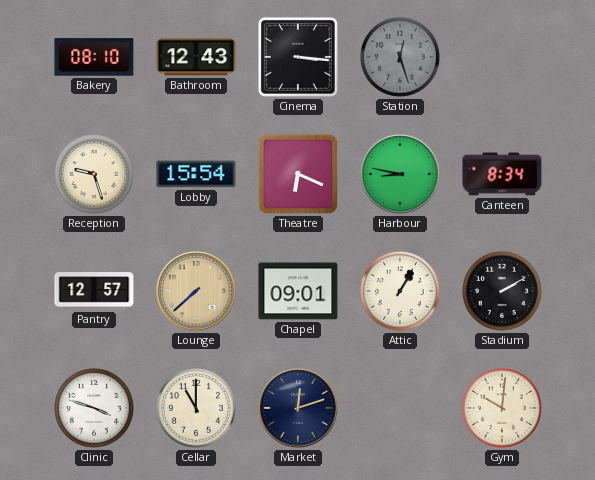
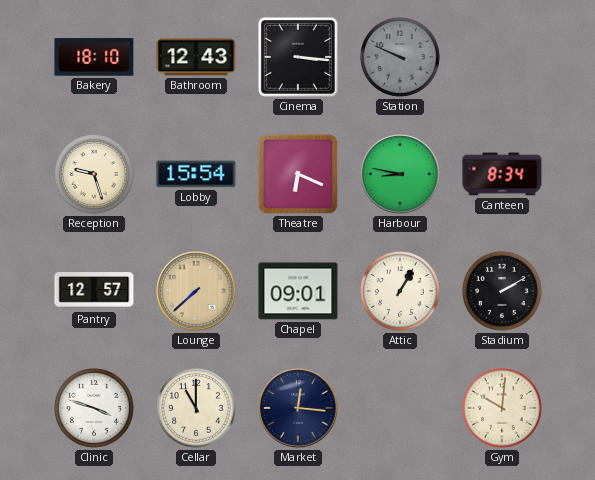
Bakery: 08:10 -> 18:10 (94, 57)
Station: 12:27 -> 9:49 (400, 57)
Market: 12:12 -> 12:16 (298, 408)
